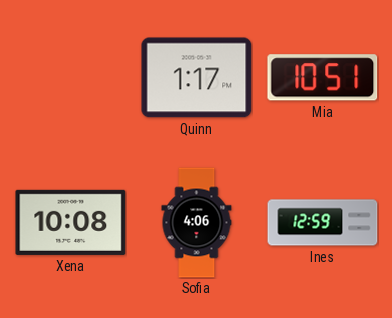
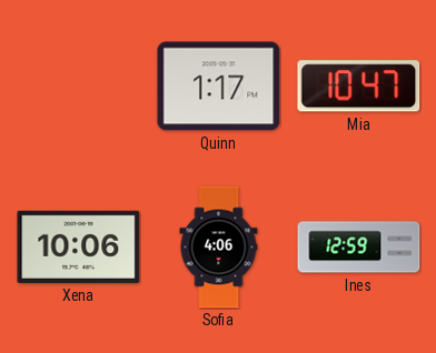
Mia: 10:51 -> 10:47 (359, 87)
Xena: 10:08 -> 10:06 (79, 246)
